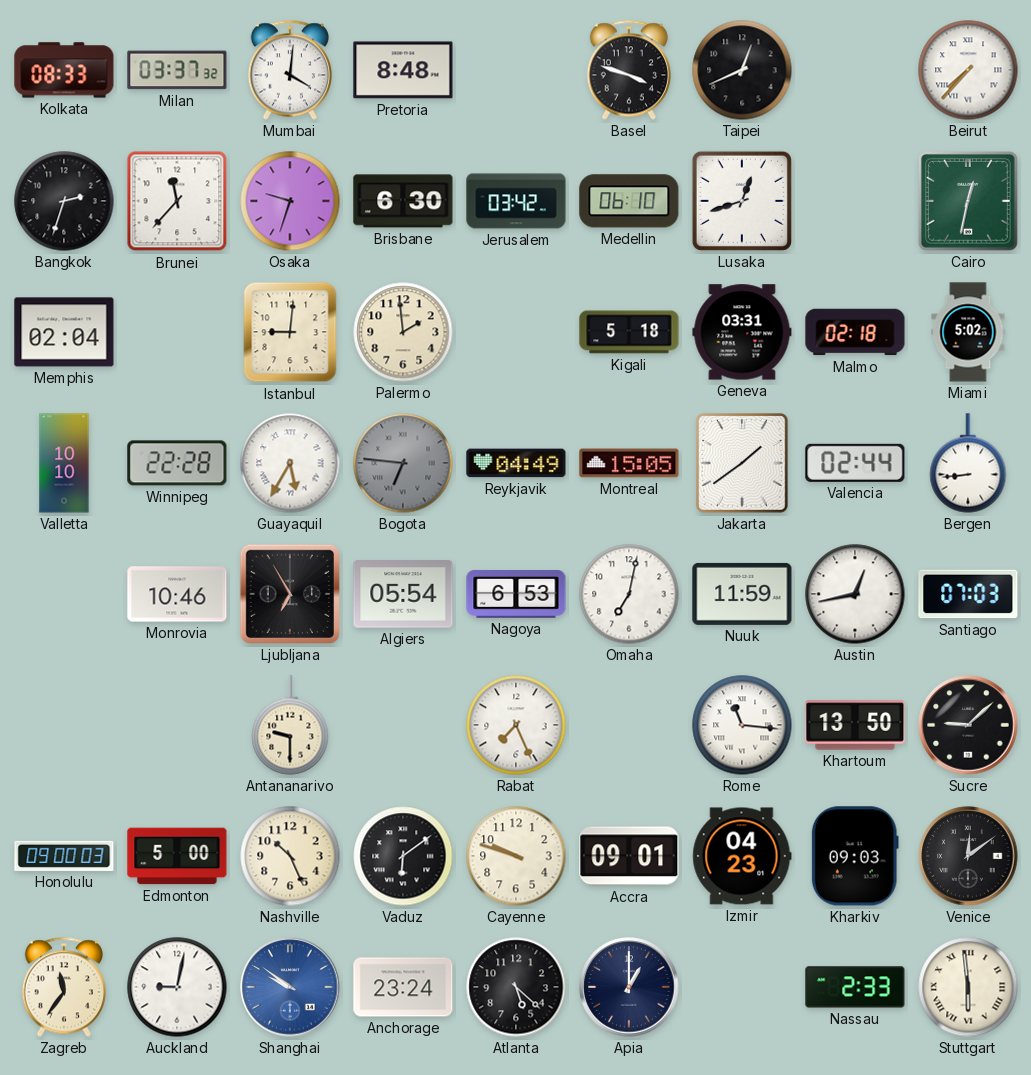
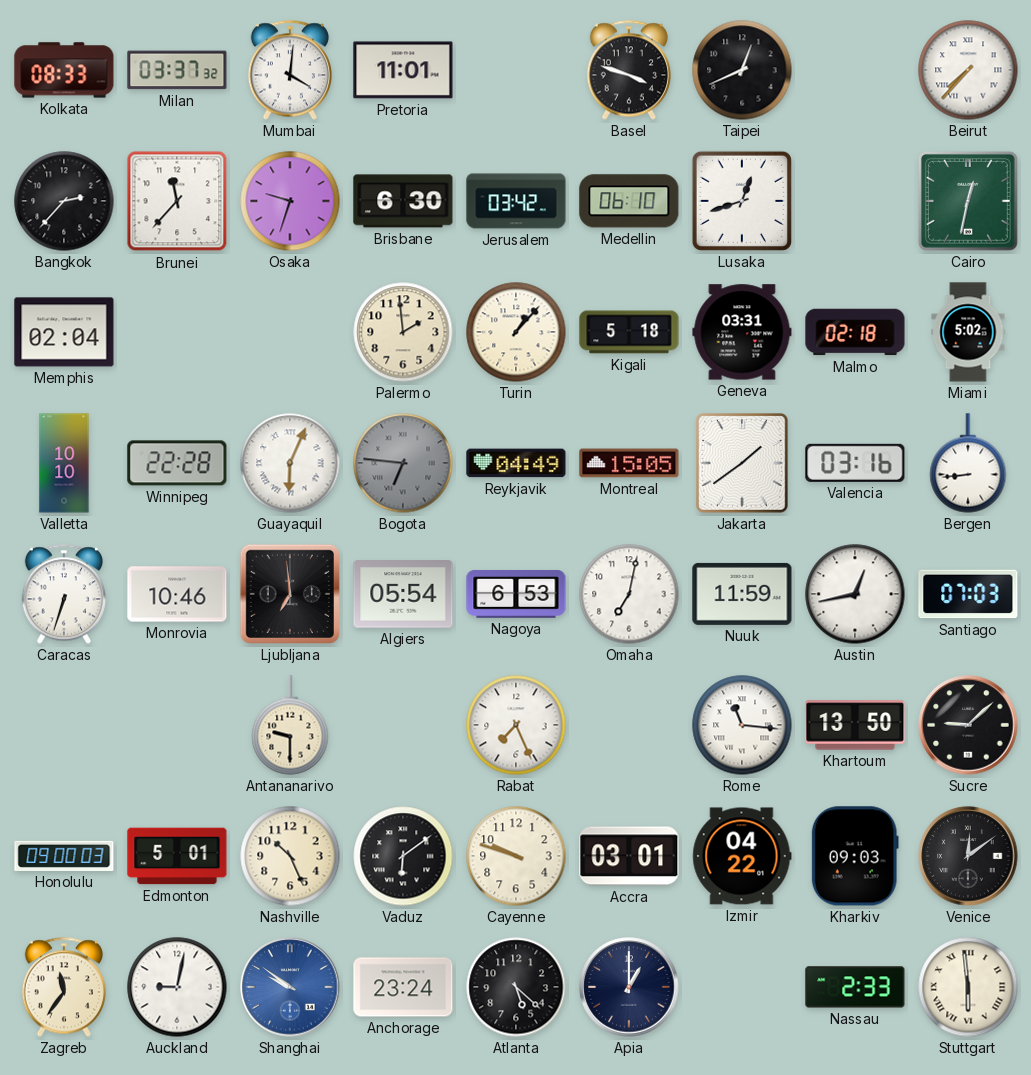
Pretoria: 8:48 -> 11:01 (403, 70)
Bangkok: 2:33 -> 2:37 (64, 201)
Istanbul: 9:01 -> none (290, 332)
Turin: none -> 1:07 (516, 332)
Guayaquil: 5:35 -> 6:04 (290, 463)
Valencia: 02:44 -> 03:16 (855, 463)
Caracas: none -> 6:33 (64, 594)
Ljubljana: 6:55 -> 6:59 (290, 594)
Edmonton: 5:00 -> 5:01 (177, 856)
Accra: 09:01 -> 03:01 (629, 856)
Izmir: 04:23 -> 04:22 (742, 856)
